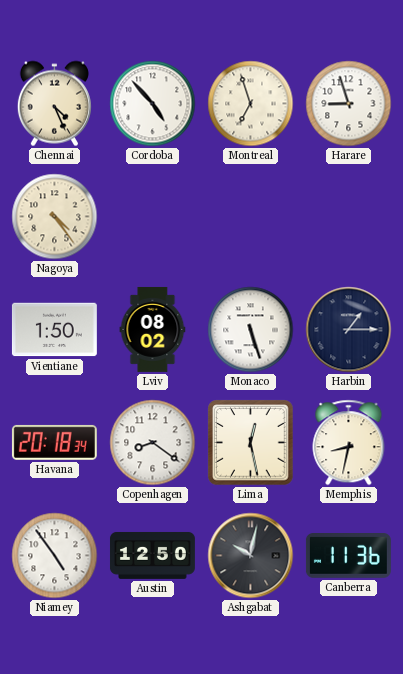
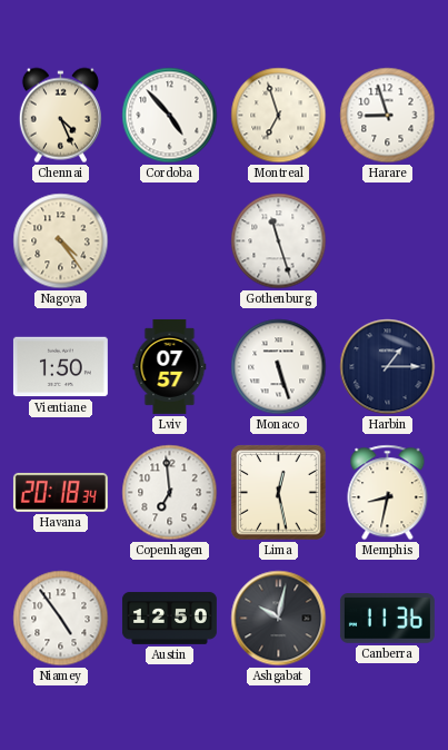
Gothenburg: none -> 11:27 (279, 241)
Lviv: 08:02 -> 07:57 (170, 366)
Copenhagen: 8:21 -> 6:59 (170, 493)
